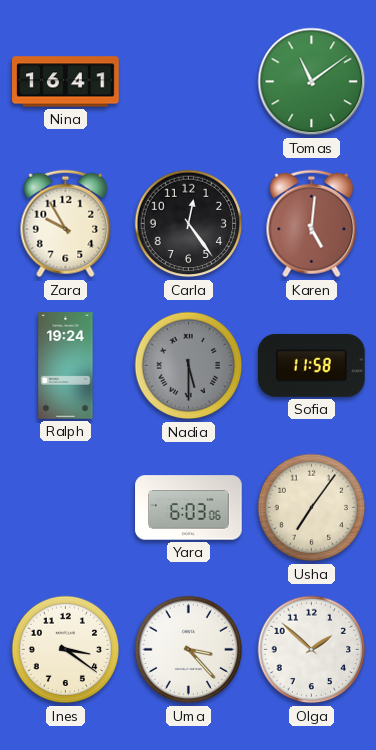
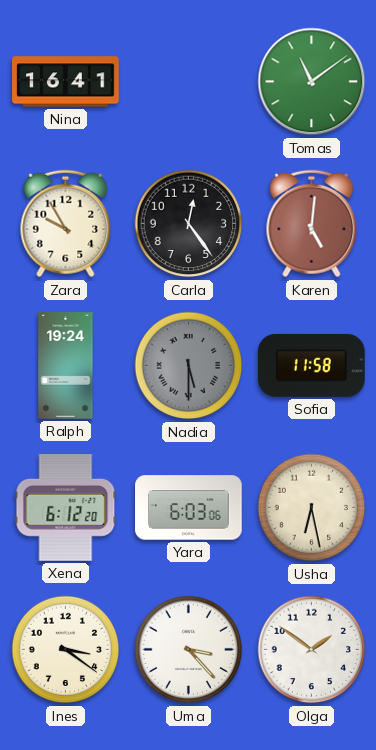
Xena: none -> 6:12 (66, 508)
Usha: 7:06 -> 6:28 (312, 508)
Olga: 1:52 -> 1:51 (312, 650)
